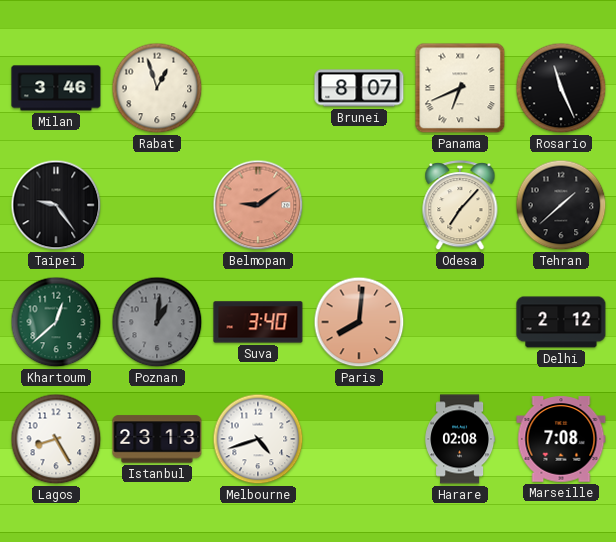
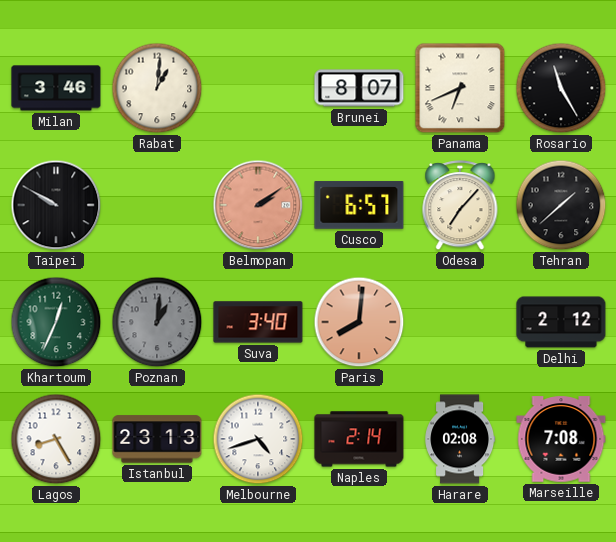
Rabat: 12:57 -> 1:01 (157, 88)
Rosario: 11:26 -> 11:25 (561, 88)
Taipei: 9:24 -> 9:50 (56, 205)
Belmopan: 9:09 -> 2:09 (258, 205)
Cusco: none -> 6:57 (359, 205)
Khartoum: 12:38 -> 12:34 (56, 322)
Naples: none -> 2:14 (359, 439)
